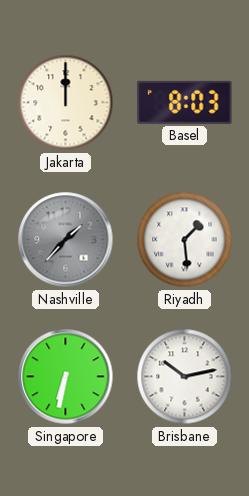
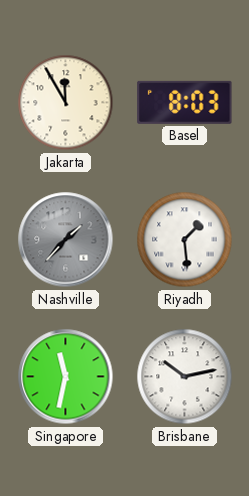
Jakarta: 12:00 -> 11:55 (66, 103)
Singapore: 6:32 -> 11:32 (66, 377)
